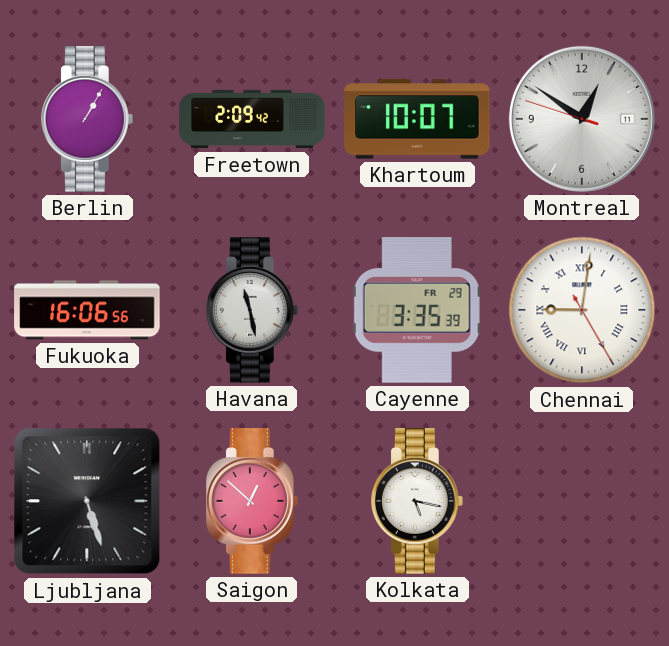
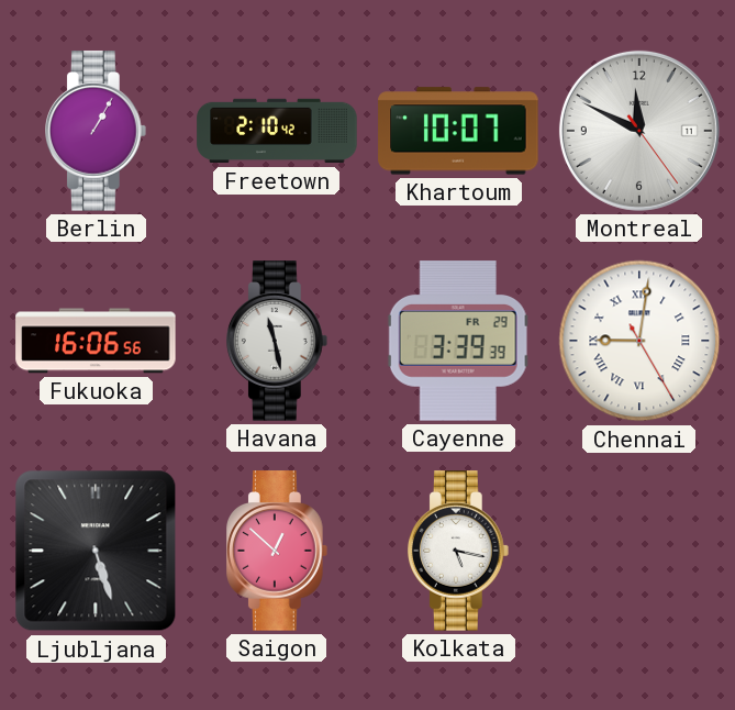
Freetown: 2:09 -> 2:10 (277, 131)
Montreal: 12:50 -> 11:49 (639, 131)
Cayenne: 3:35 -> 3:39 (458, 341)
